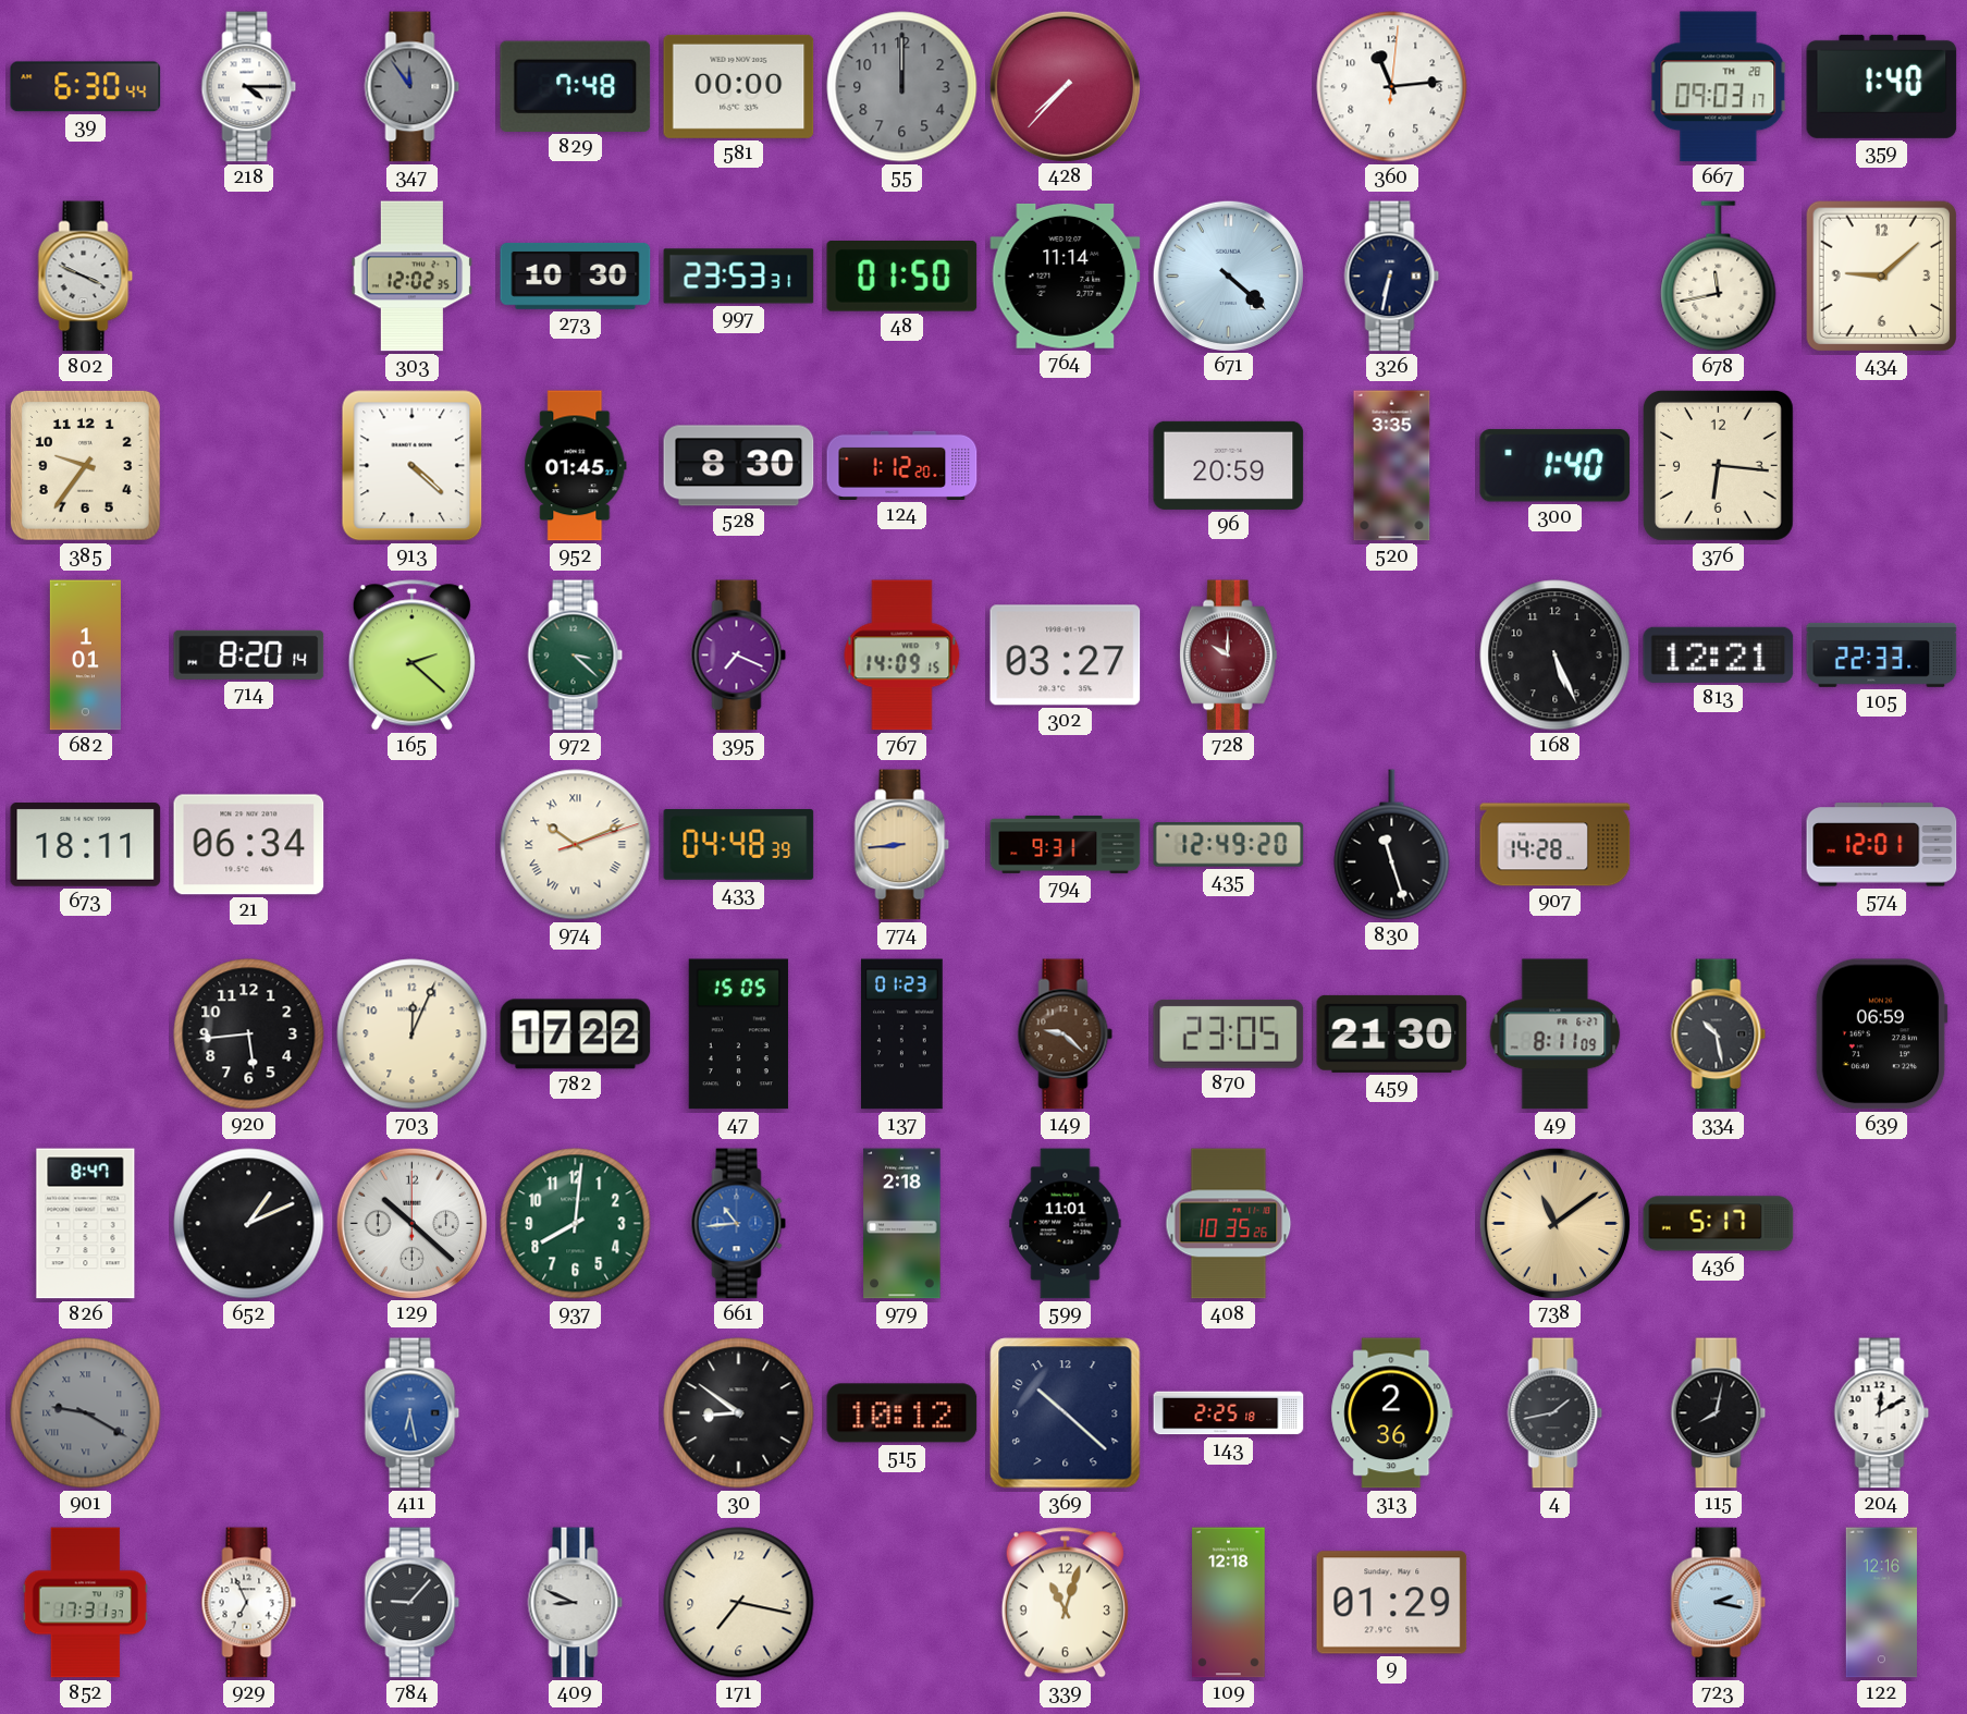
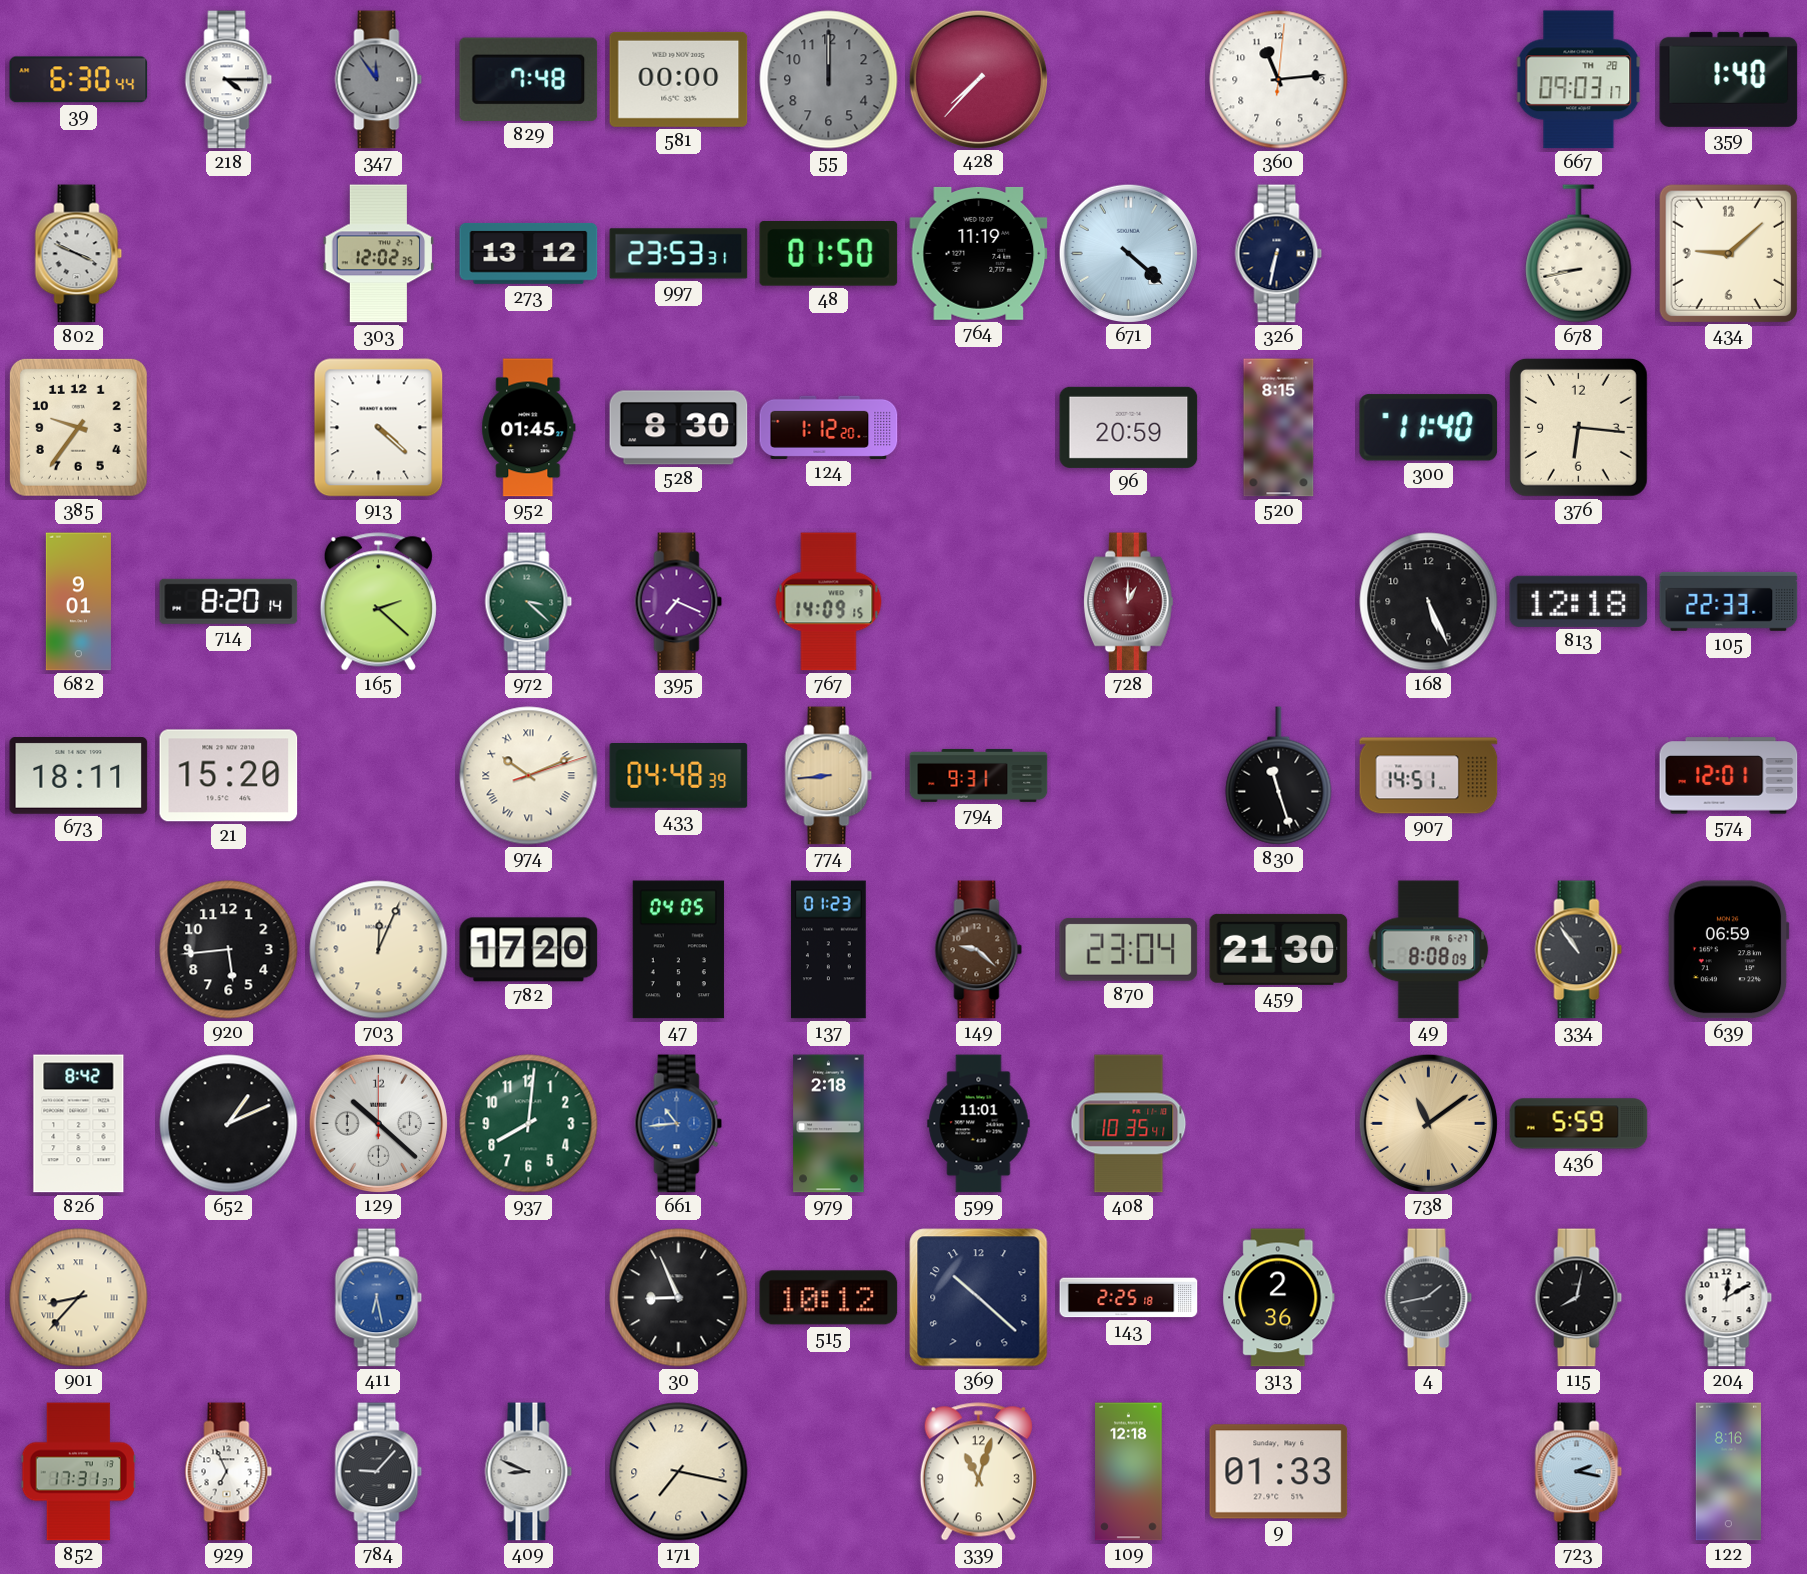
273: 10:30 -> 13:12 (529, 253)
764: 11:14 -> 11:19 (979, 253)
678: 11:43 -> 8:43 (1579, 254)
520: 3:35 -> 8:15 (1279, 428)
300: 1:40 -> 11:40 (1429, 428)
682: 1:01 -> 9:01 (78, 602)
302: 03:27 -> none (1066, 656)
728: 10:00 -> 1:00 (1128, 602)
813: 12:21 -> 12:18 (1579, 601)
21: 06:34 -> 15:20 (229, 776)
435: 12:49 -> none (1229, 845)
907: 14:28 -> 14:51 (1429, 776)
782: 17:22 -> 17:20 (529, 950)
47: 15:05 -> 04:05 (678, 950)
870: 23:05 -> 23:04 (1129, 949)
49: 8:11 -> 8:08 (1429, 950)
334: 10:28 -> 10:54 (1579, 950)
826: 8:47 -> 8:42 (79, 1124)
408: 10:35:26 -> 10:35:41 (1129, 1124)
436: 5:17 -> 5:59 (1579, 1124)
901: 9:20 -> 8:37 (79, 1298)
901 dial: grey -> cream (79, 1298)
30: 8:51 -> 8:56 (679, 1298)
9: 01:29 -> 01:33 (1279, 1472)
122: 12:16 -> 8:16 (1728, 1472)
